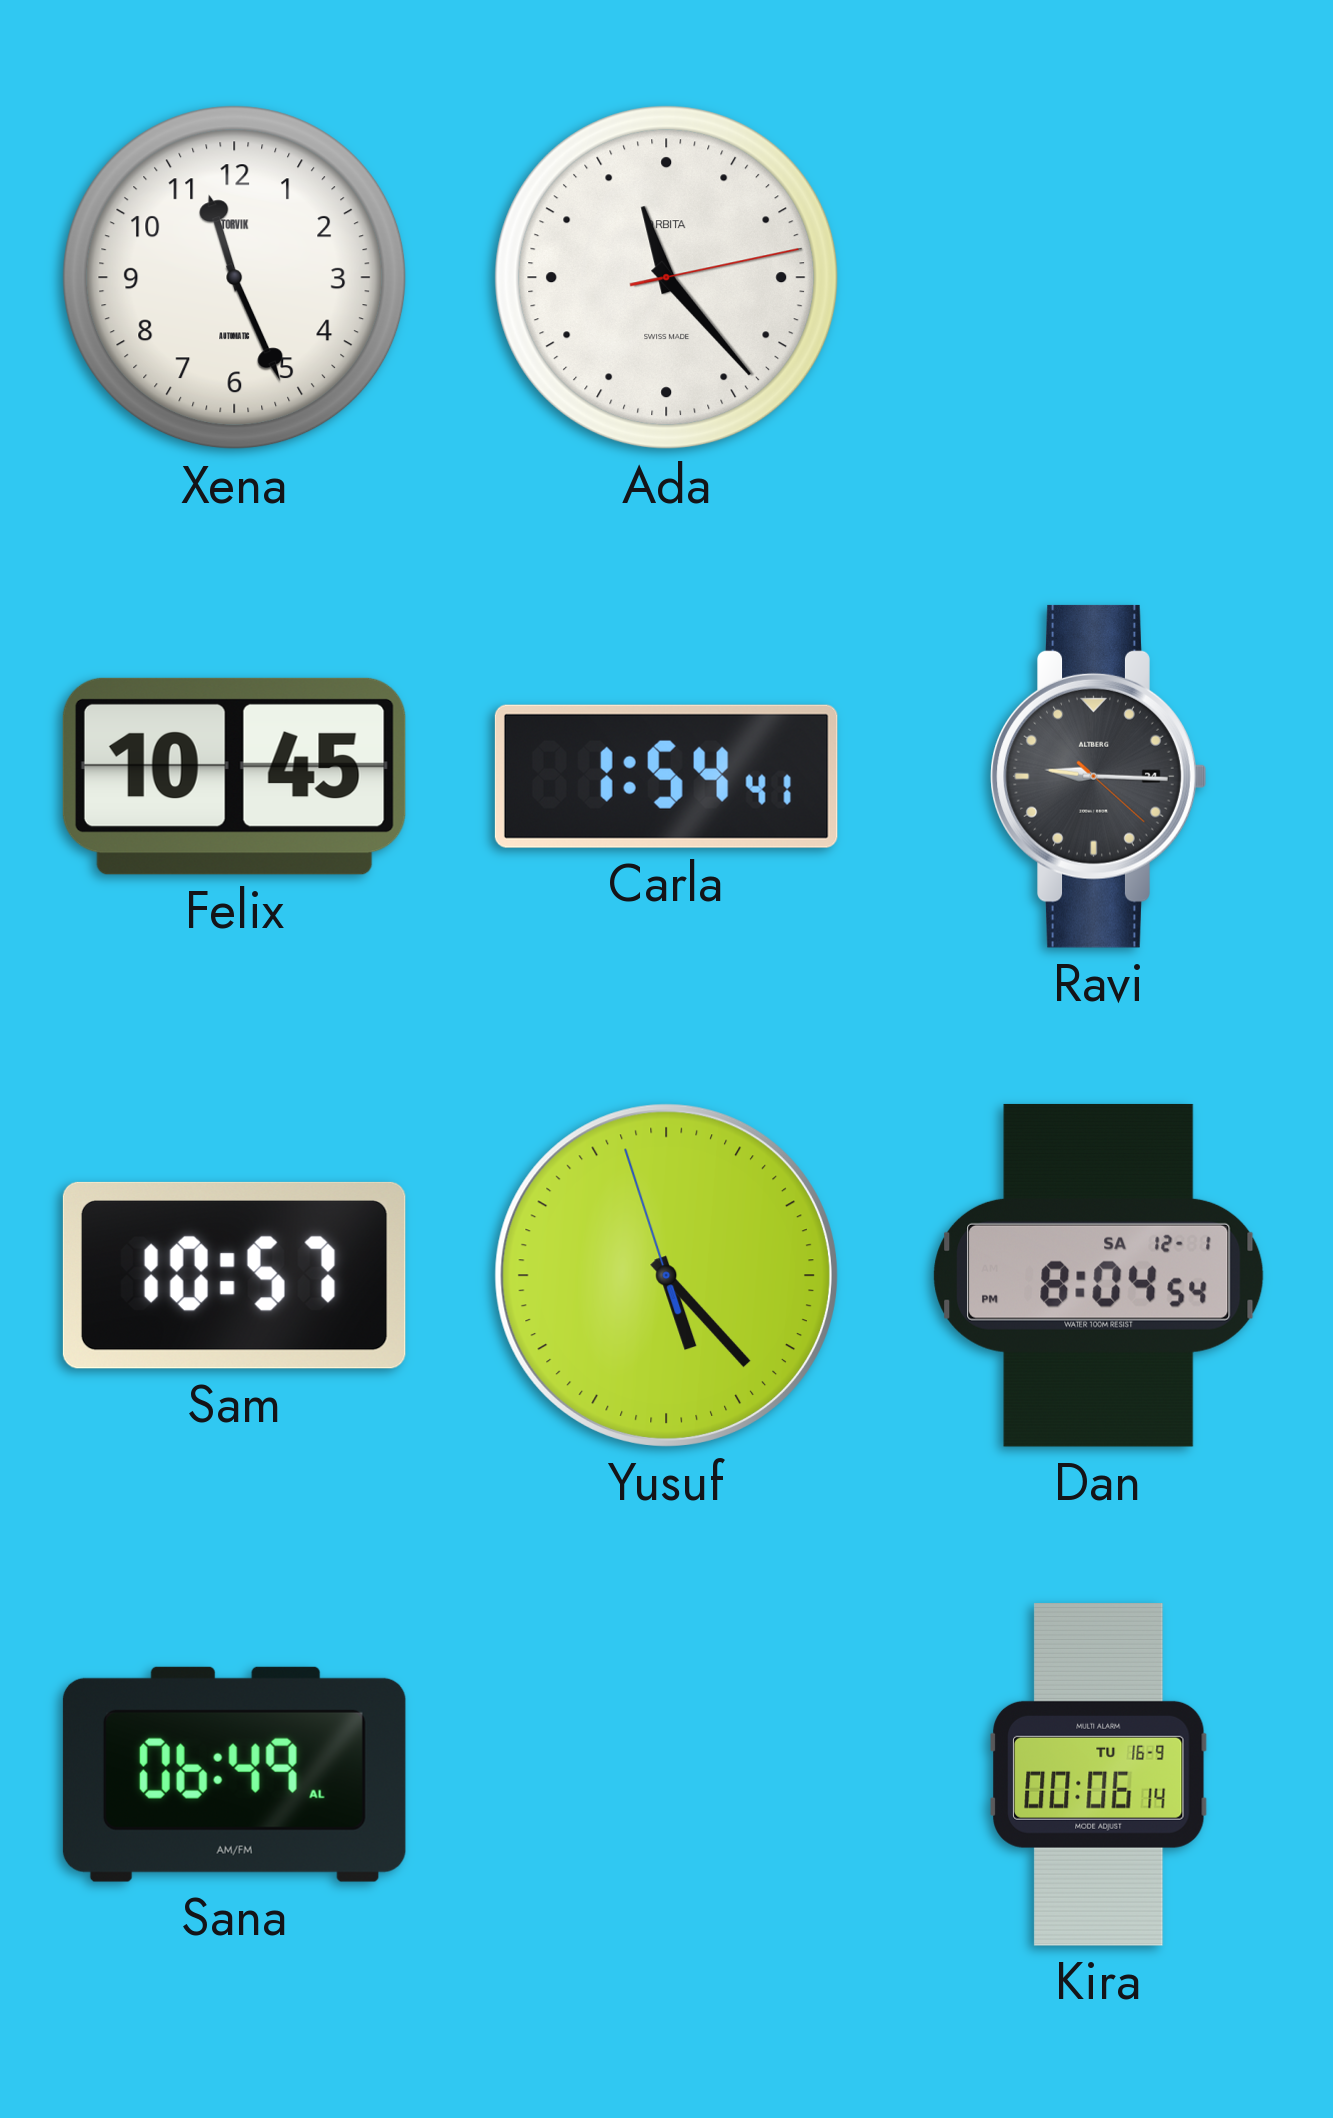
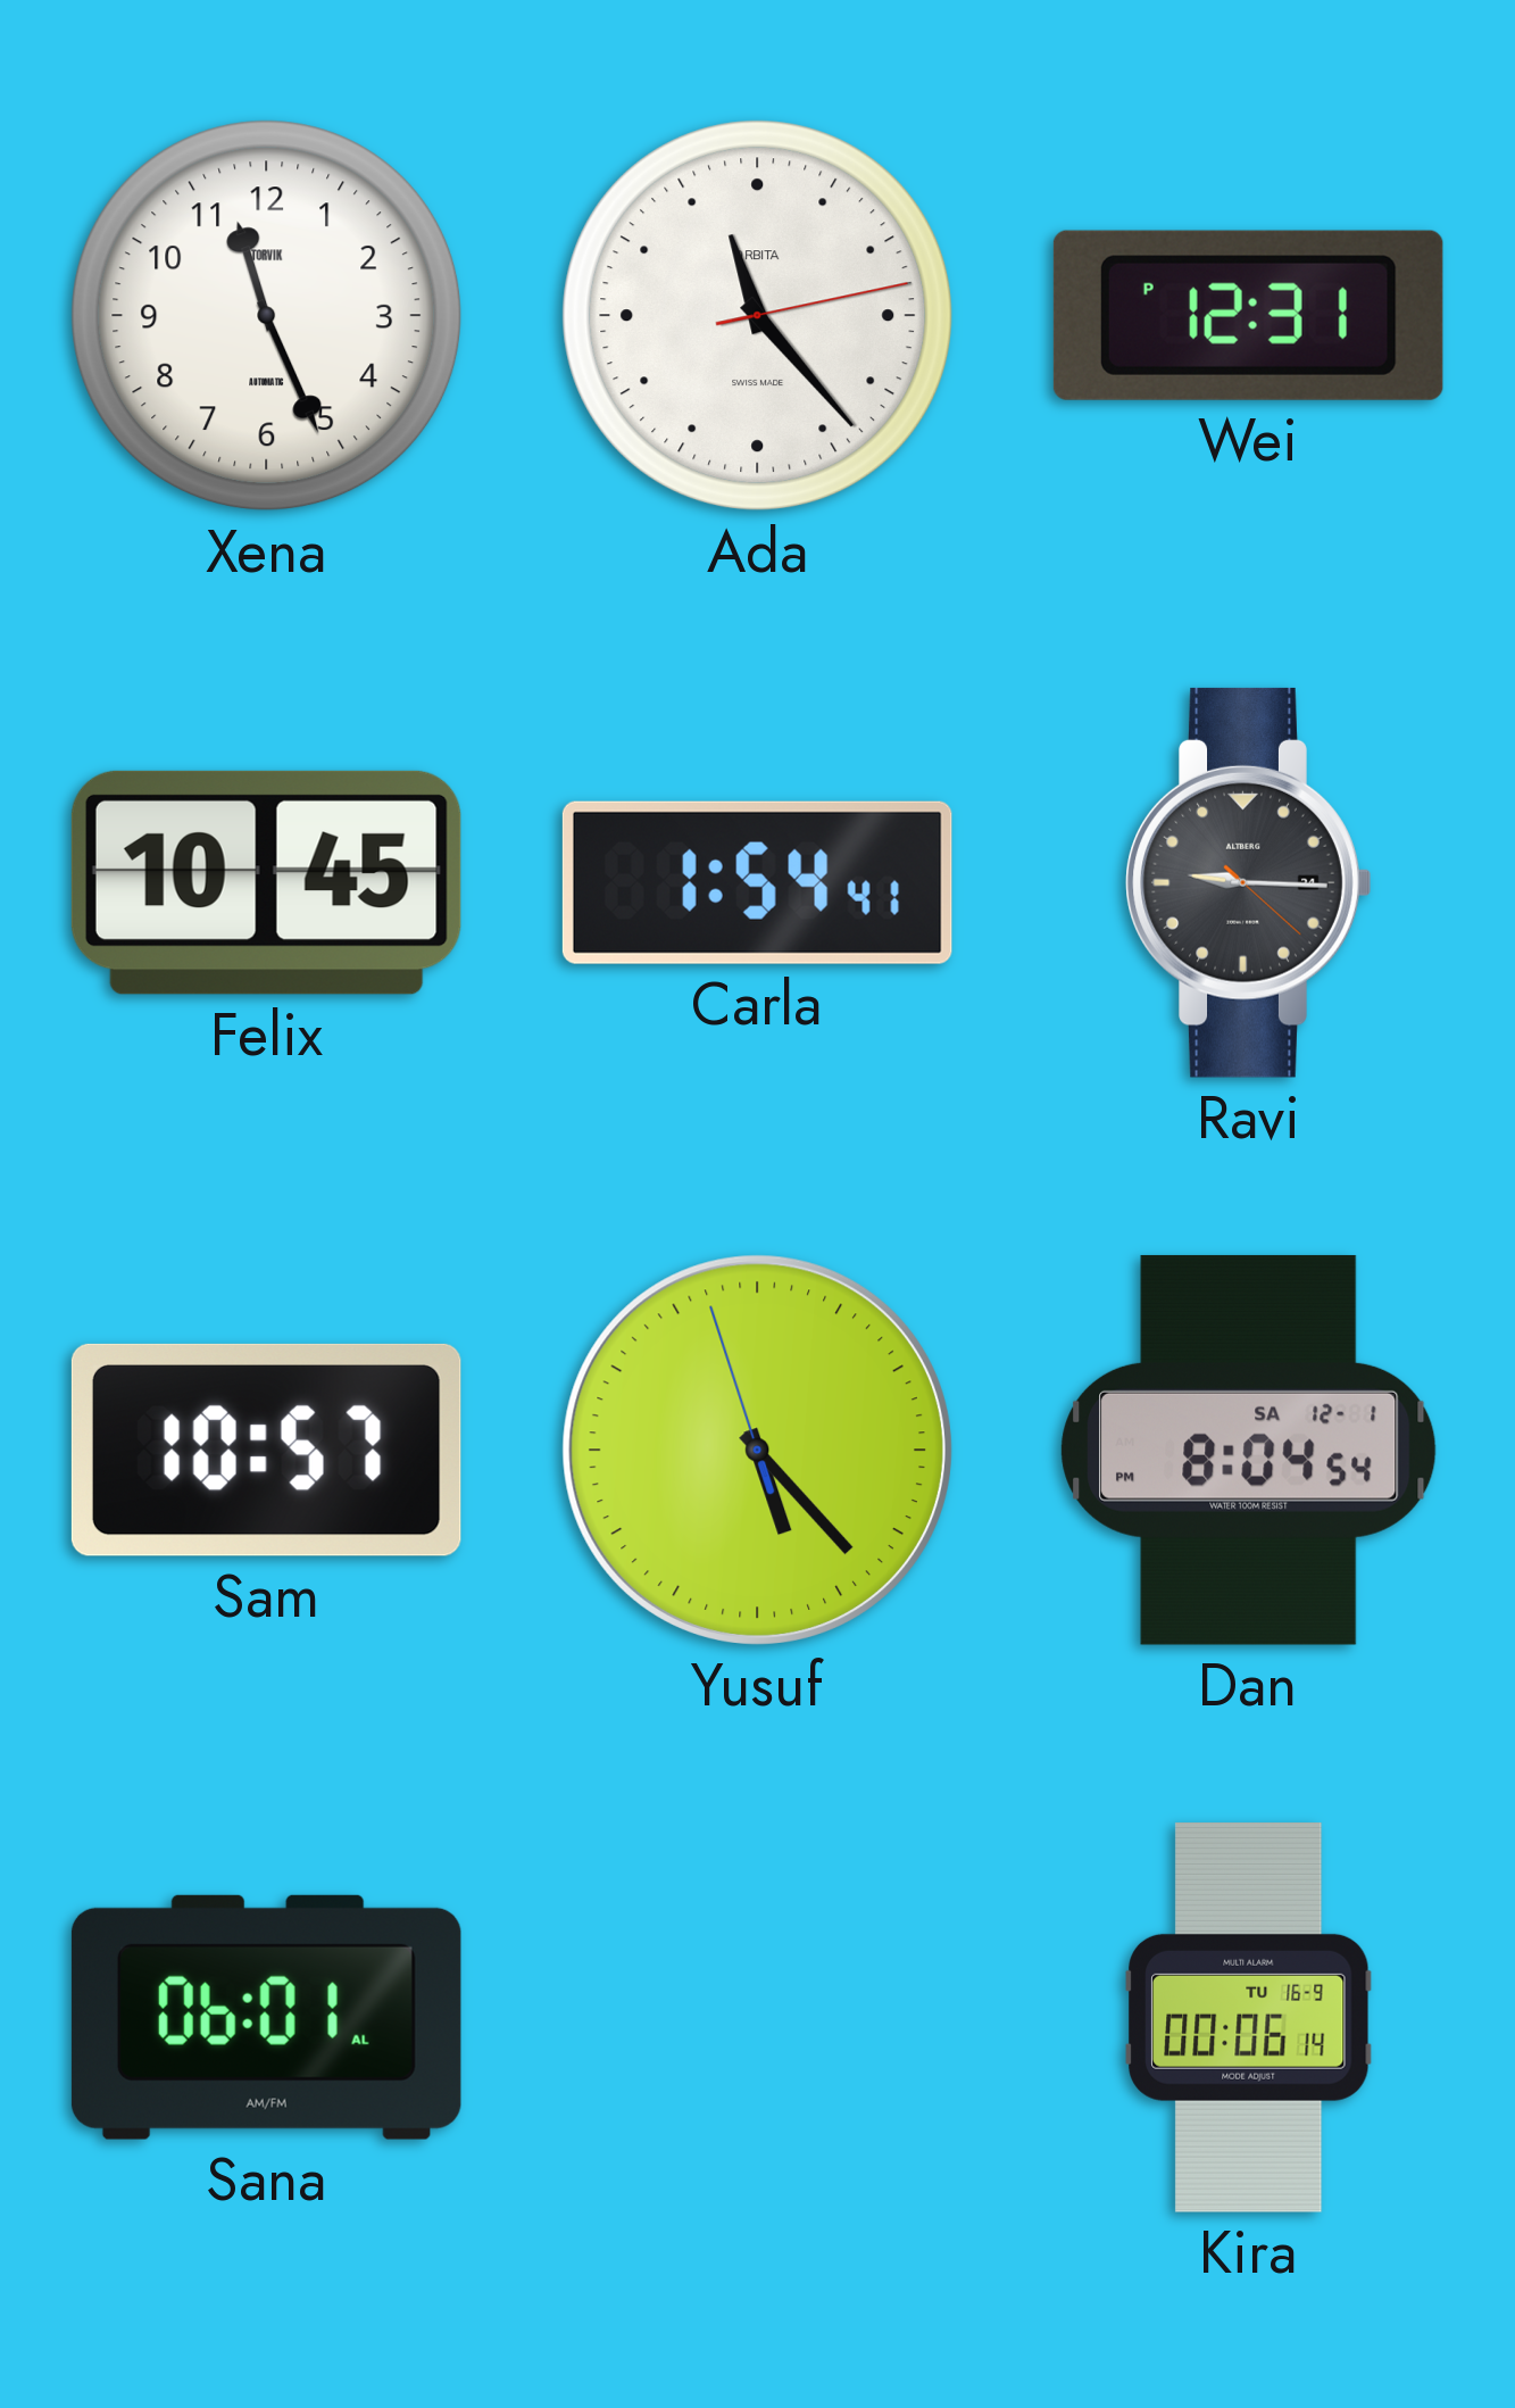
Wei: none -> 12:31 (1248, 315)
Sana: 06:49 -> 06:01 (266, 2017)
